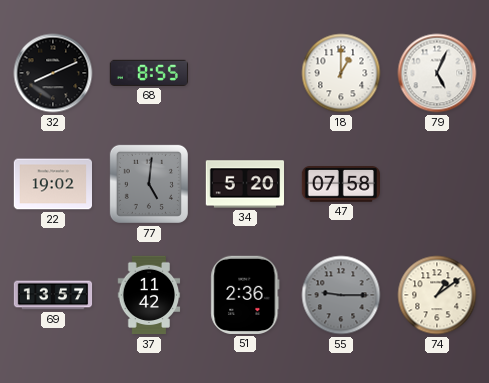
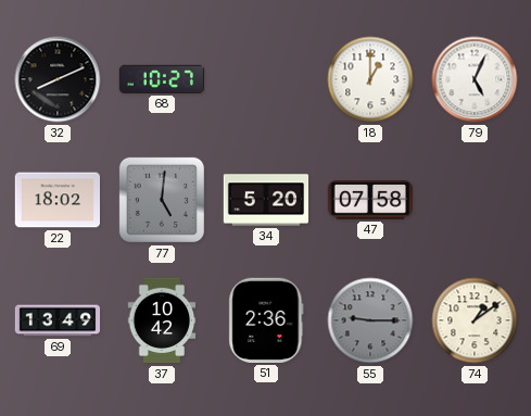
68: 8:55 -> 10:27 (161, 79)
22: 19:02 -> 18:02 (56, 200)
69: 13:57 -> 13:49 (58, 320)
37: 11:42 -> 10:42 (162, 320)
